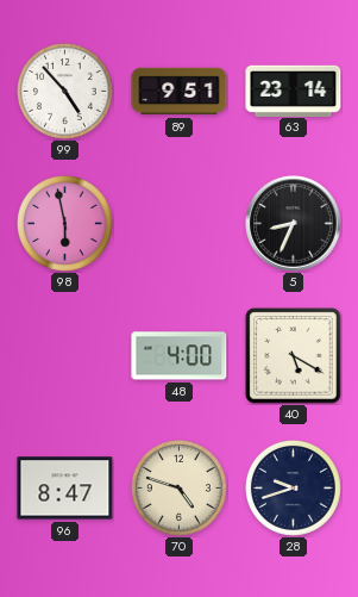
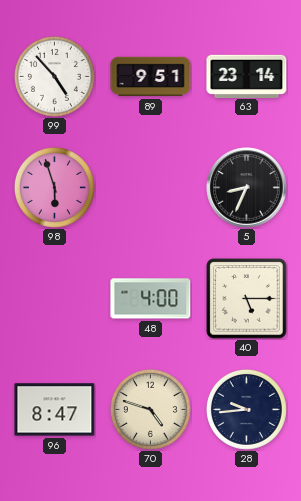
98: 5:58 -> 5:57 (54, 187)
40: 5:20 -> 5:15 (247, 299)
28: 9:42 -> 9:44 (246, 409)
